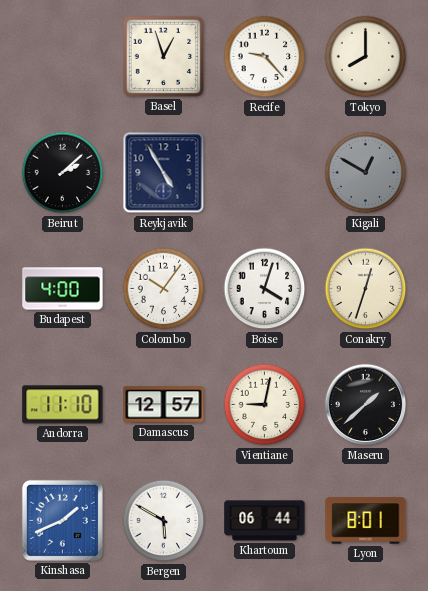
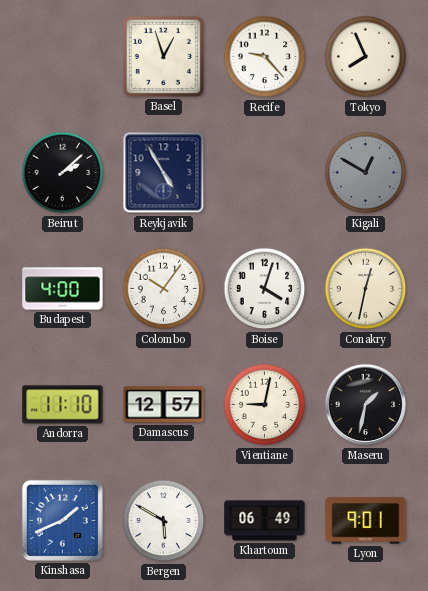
Tokyo: 8:00 -> 7:56 (366, 57)
Conakry: 12:33 -> 12:32 (366, 289)
Maseru: 1:38 -> 1:32 (366, 405)
Khartoum: 06:44 -> 06:49 (265, 521)
Lyon: 8:01 -> 9:01 (366, 521)
